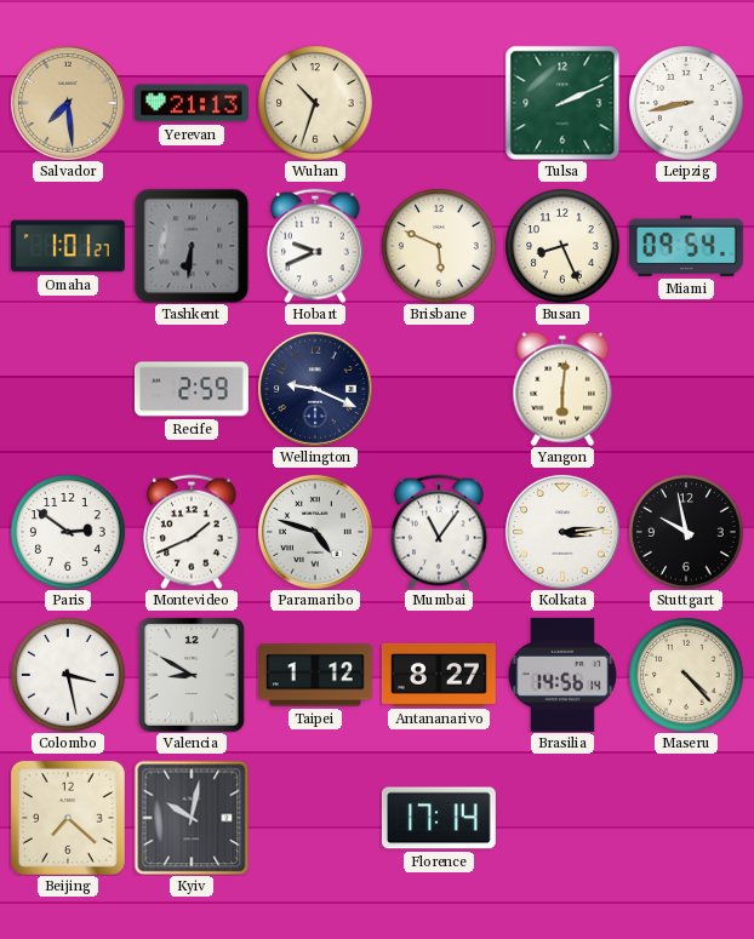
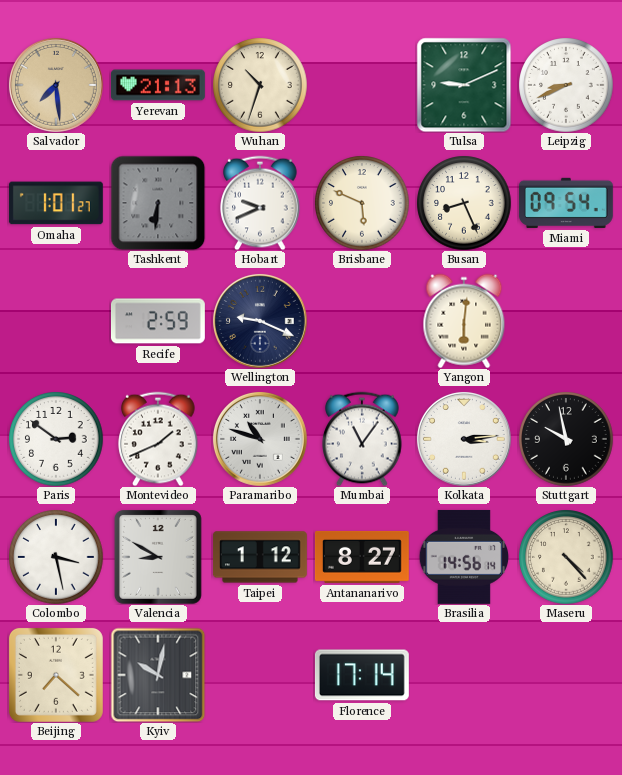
Tulsa: 2:11 -> 9:11 (464, 85)
Leipzig: 8:43 -> 8:41 (566, 85)
Paramaribo: 4:48 -> 10:48 (260, 439)
